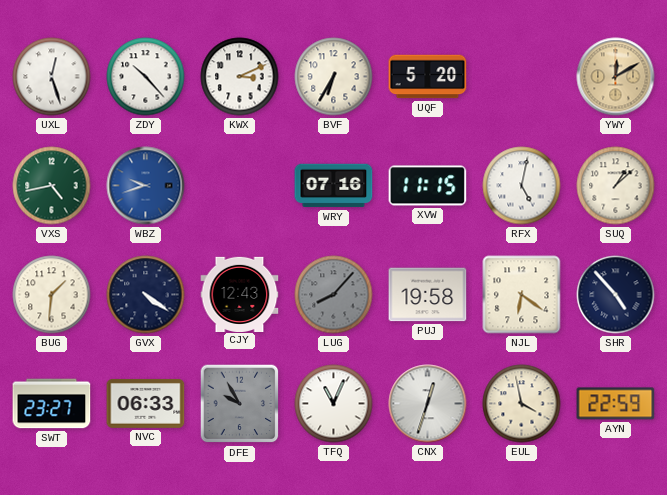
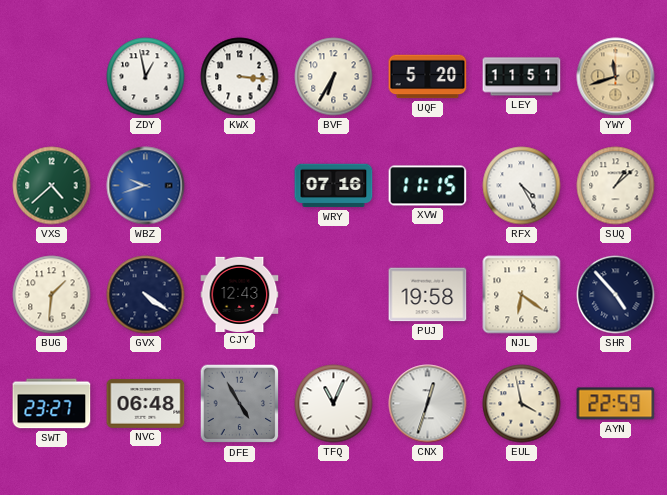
UXL: 12:27 -> none (52, 77)
ZDY: 10:23 -> 12:58 (146, 77)
KWX: 3:11 -> 3:16 (240, 77)
LEY: none -> 11:51 (522, 77)
YWY: 12:10 -> 11:42 (616, 77)
VXS: 4:43 -> 4:38 (52, 186)
RFX: 5:02 -> 4:25 (522, 186)
LUG: 8:07 -> none (334, 295)
NVC: 06:33 -> 06:48 (146, 403)
DFE: 9:55 -> 4:55 (240, 404)
